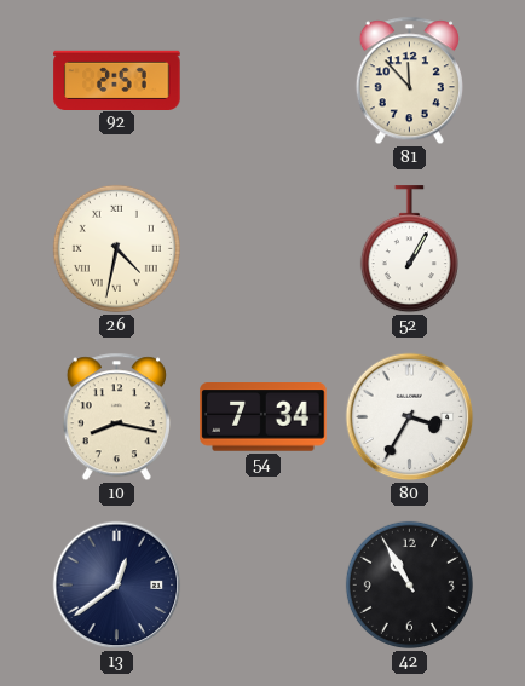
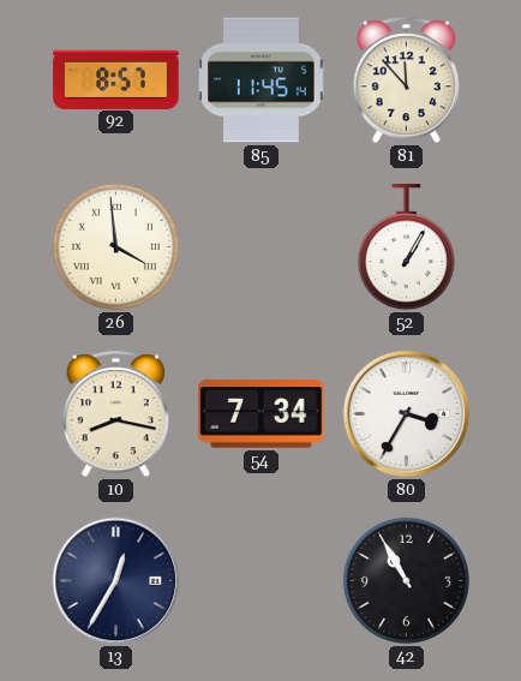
92: 2:57 -> 8:57 (116, 79)
85: none -> 11:45 (262, 80)
26: 4:32 -> 3:59 (115, 246)
13: 12:39 -> 12:35 (116, 581)
